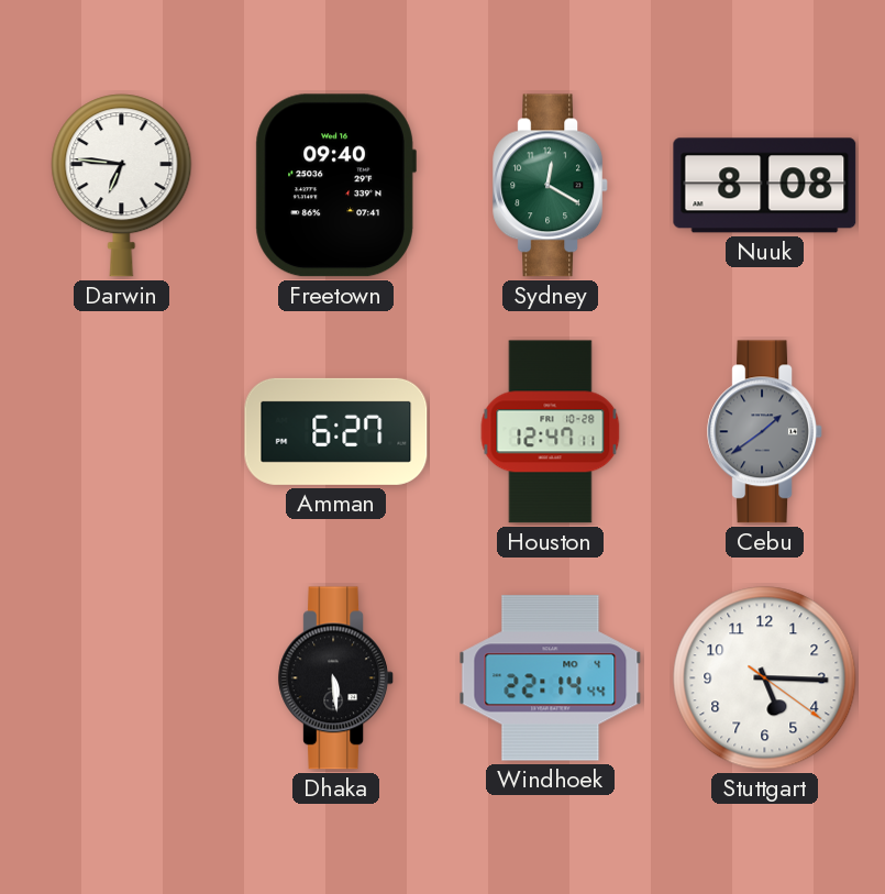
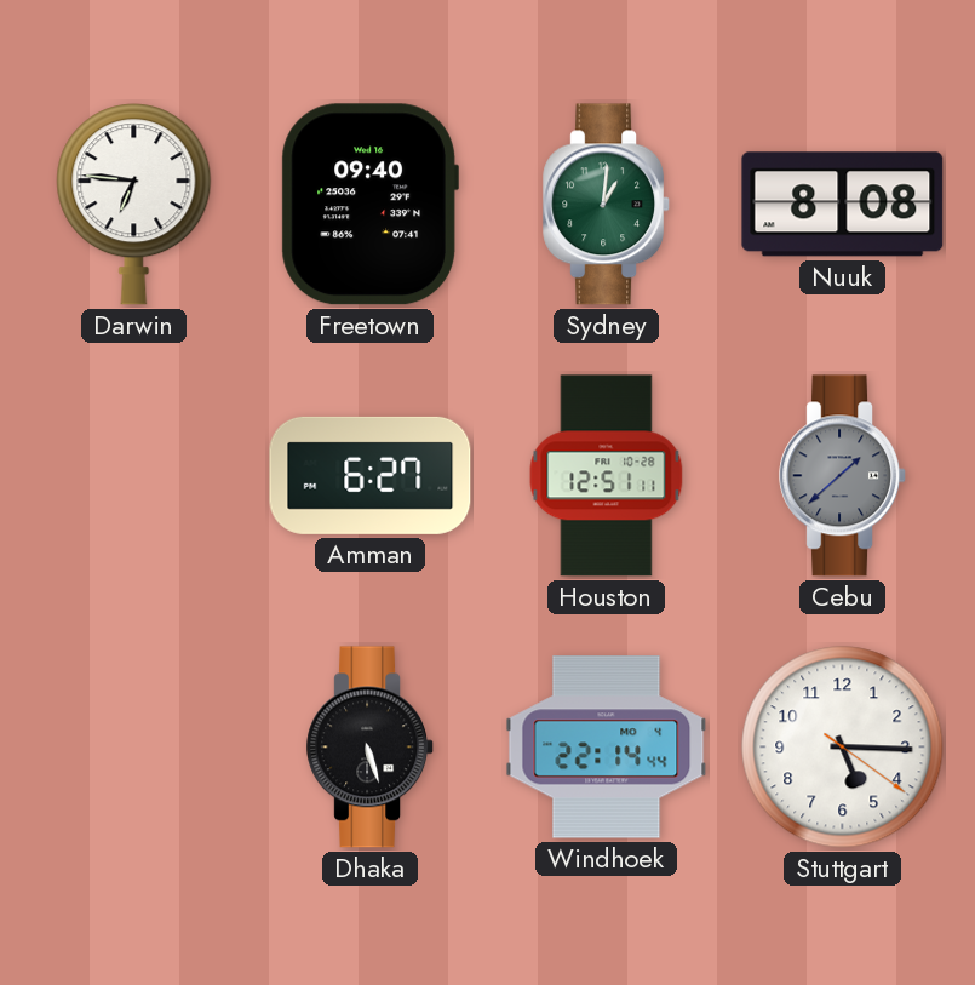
Sydney: 12:20 -> 1:01 (606, 205)
Houston: 12:47 -> 12:51 (607, 476)
Cebu: 1:39 -> 1:38 (842, 476)
Dhaka: 5:29 -> 5:27 (369, 748)
